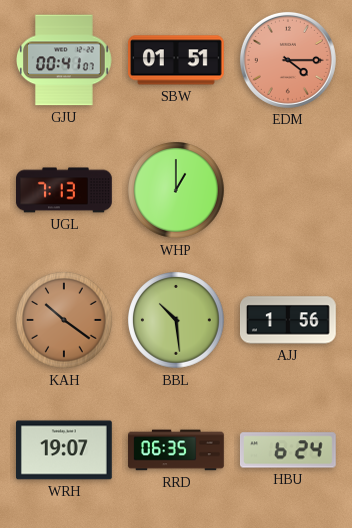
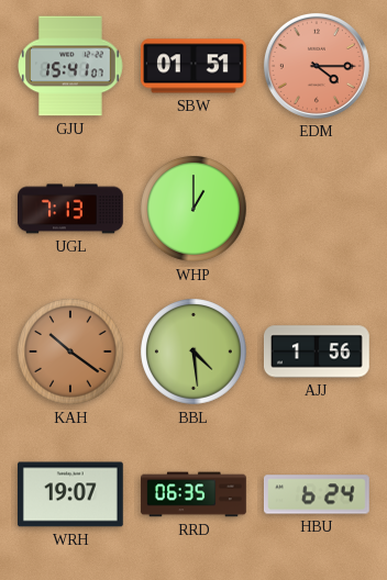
GJU: 00:41 -> 15:41 (70, 66)
BBL: 10:29 -> 4:29 (195, 353)
